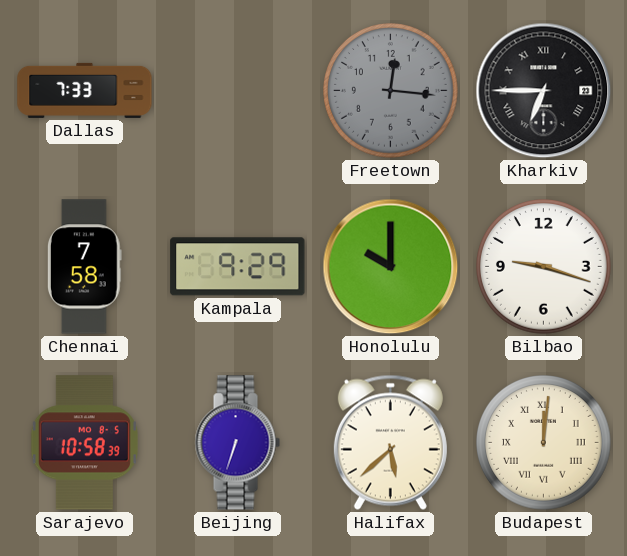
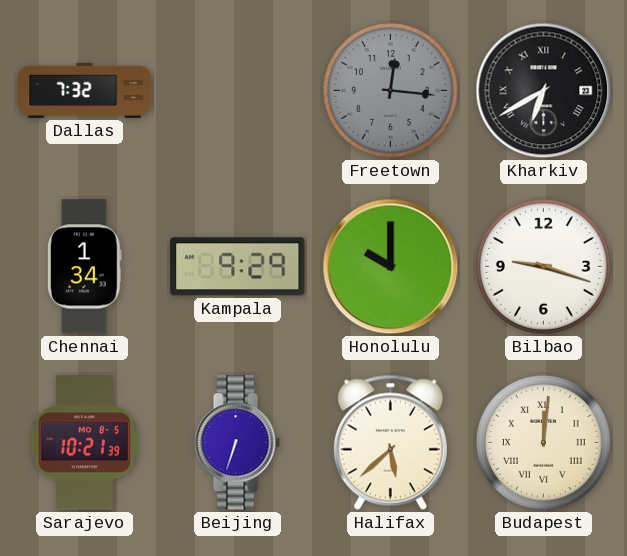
Dallas: 7:33 -> 7:32 (85, 90)
Kharkiv: 6:45 -> 6:40 (544, 91)
Chennai: 7:58 -> 1:34 (84, 267)
Sarajevo: 10:58 -> 10:21 (84, 443)
